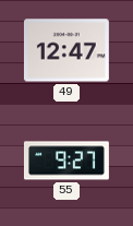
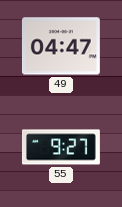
49: 12:47 -> 04:47 (61, 46)
